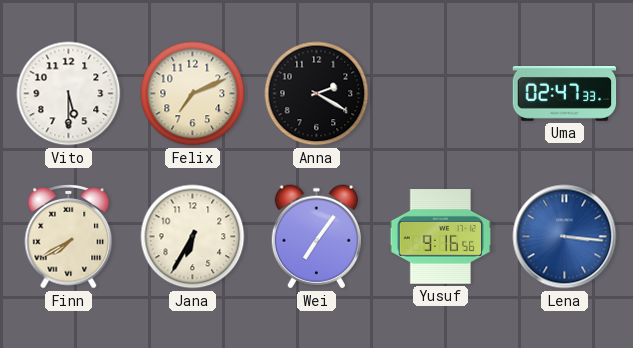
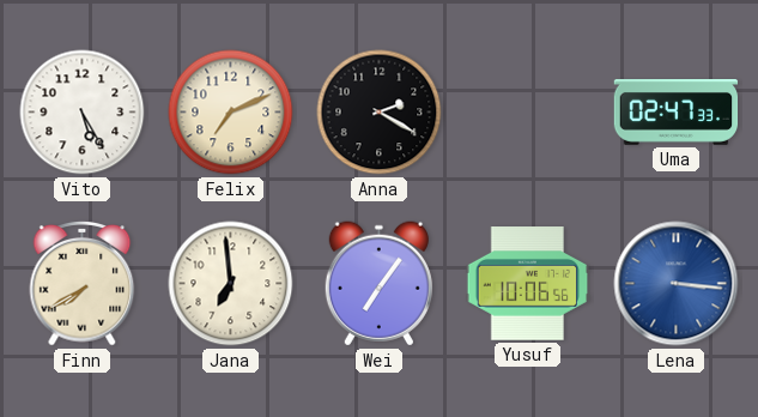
Vito: 5:30 -> 5:25 (83, 113)
Jana: 6:35 -> 6:59 (231, 284)
Yusuf: 9:16 -> 10:06 (528, 284)
